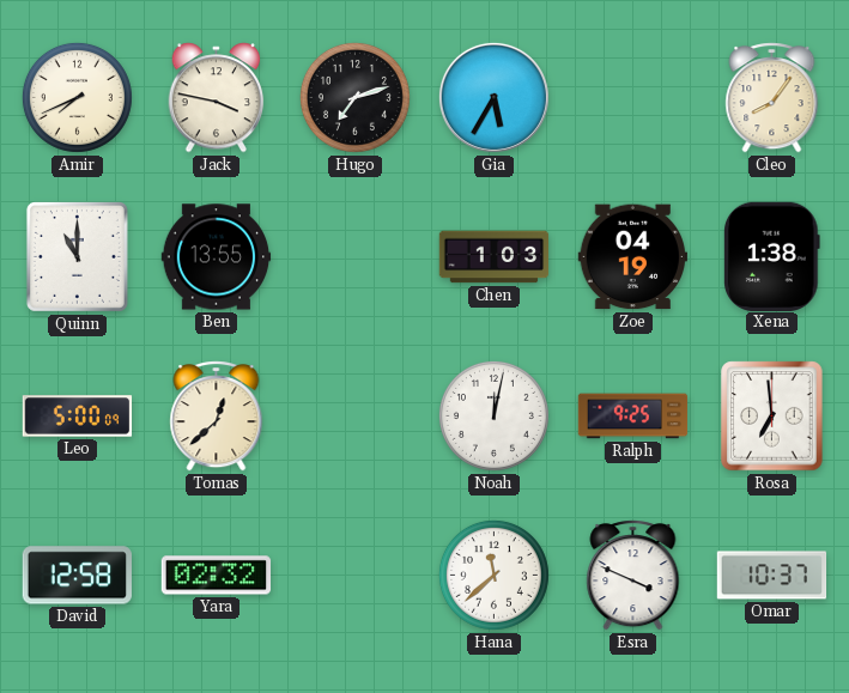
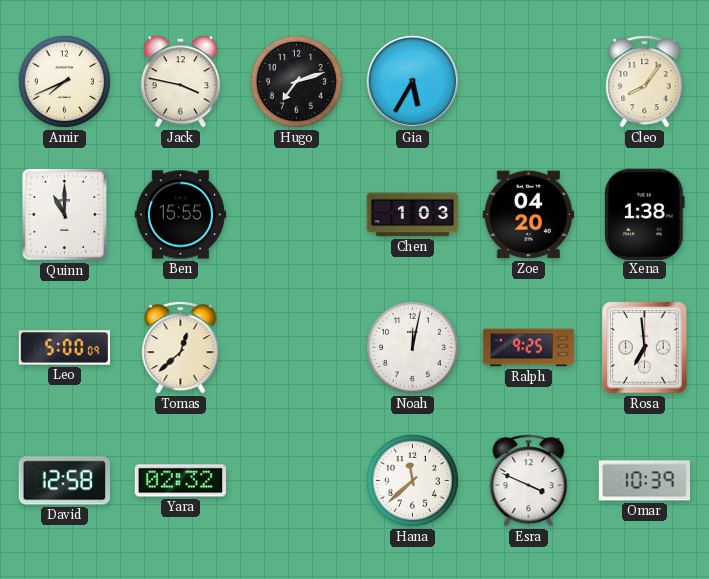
Ben: 13:55 -> 15:55 (181, 215)
Zoe: 04:19 -> 04:20 (528, 215)
Omar: 10:37 -> 10:39 (645, 481)
